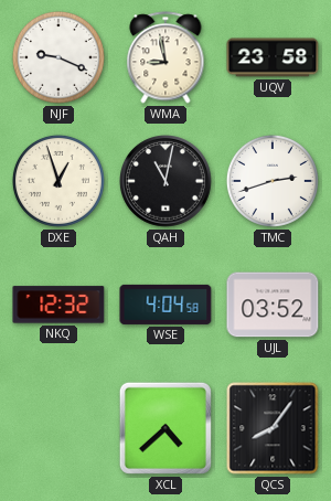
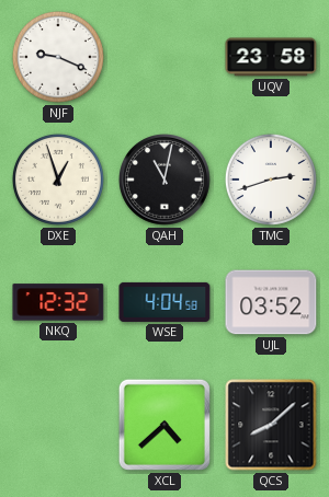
WMA: 8:58 -> none (165, 57)
QCS: 8:06 -> 8:08 (271, 425)
